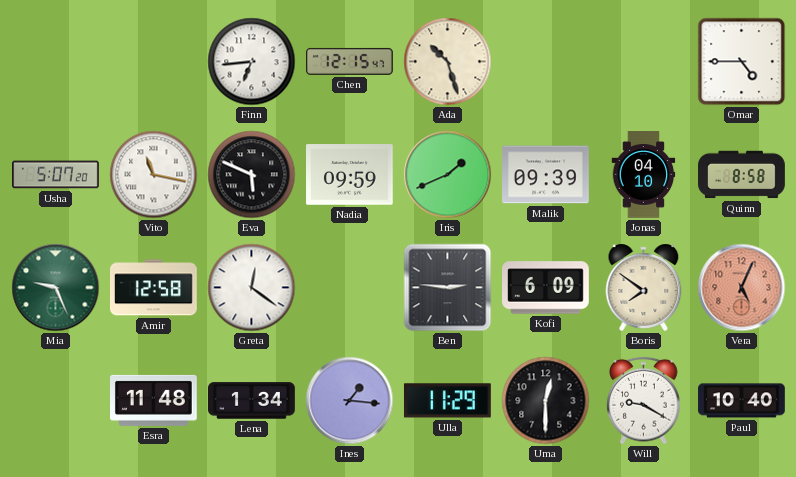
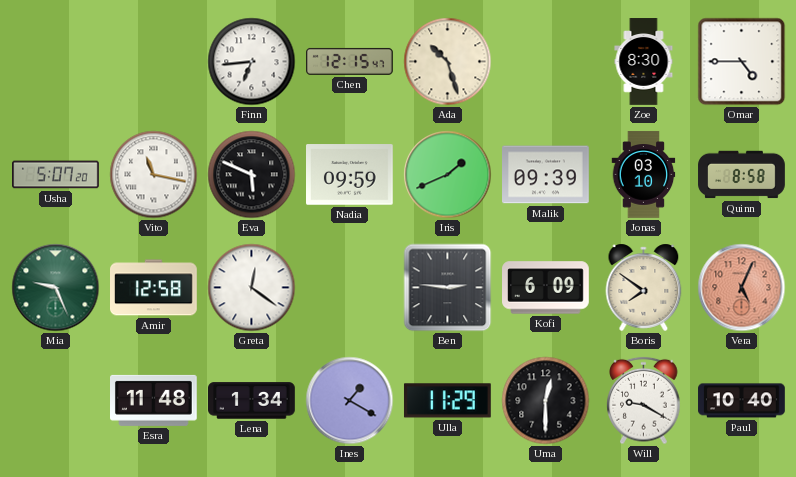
Zoe: none -> 8:30 (644, 62)
Jonas: 04:10 -> 03:10 (644, 175)
Ines: 1:16 -> 1:20 (350, 401)
